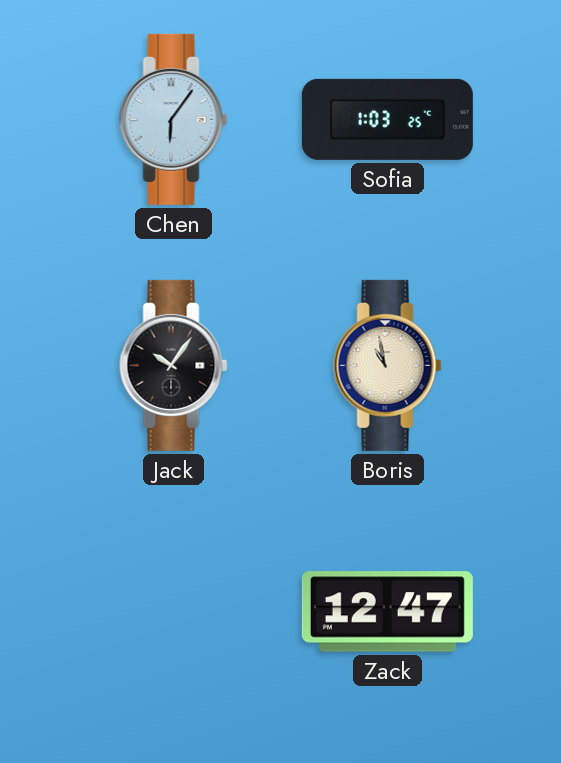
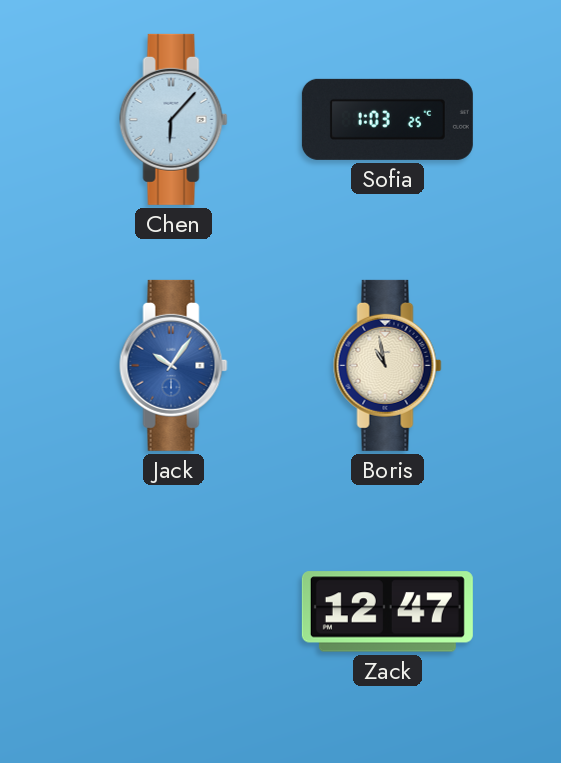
Chen: 6:06 -> 6:07 (174, 119)
Jack dial: black -> blue (174, 365)
